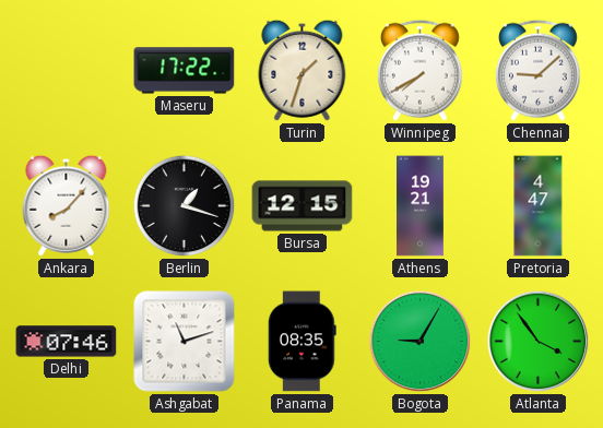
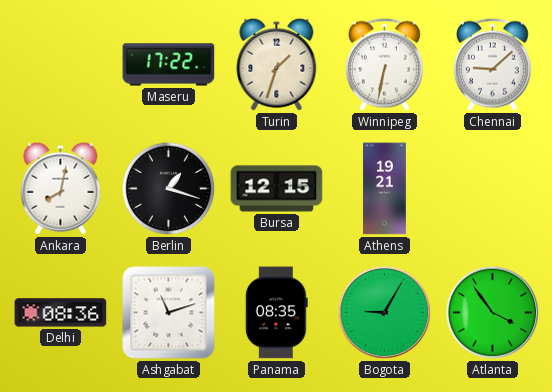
Winnipeg: 7:40 -> 6:32 (385, 64)
Ankara: 8:07 -> 8:02 (61, 188)
Pretoria: 4:47 -> none (539, 206)
Delhi: 07:46 -> 08:36 (61, 313)
